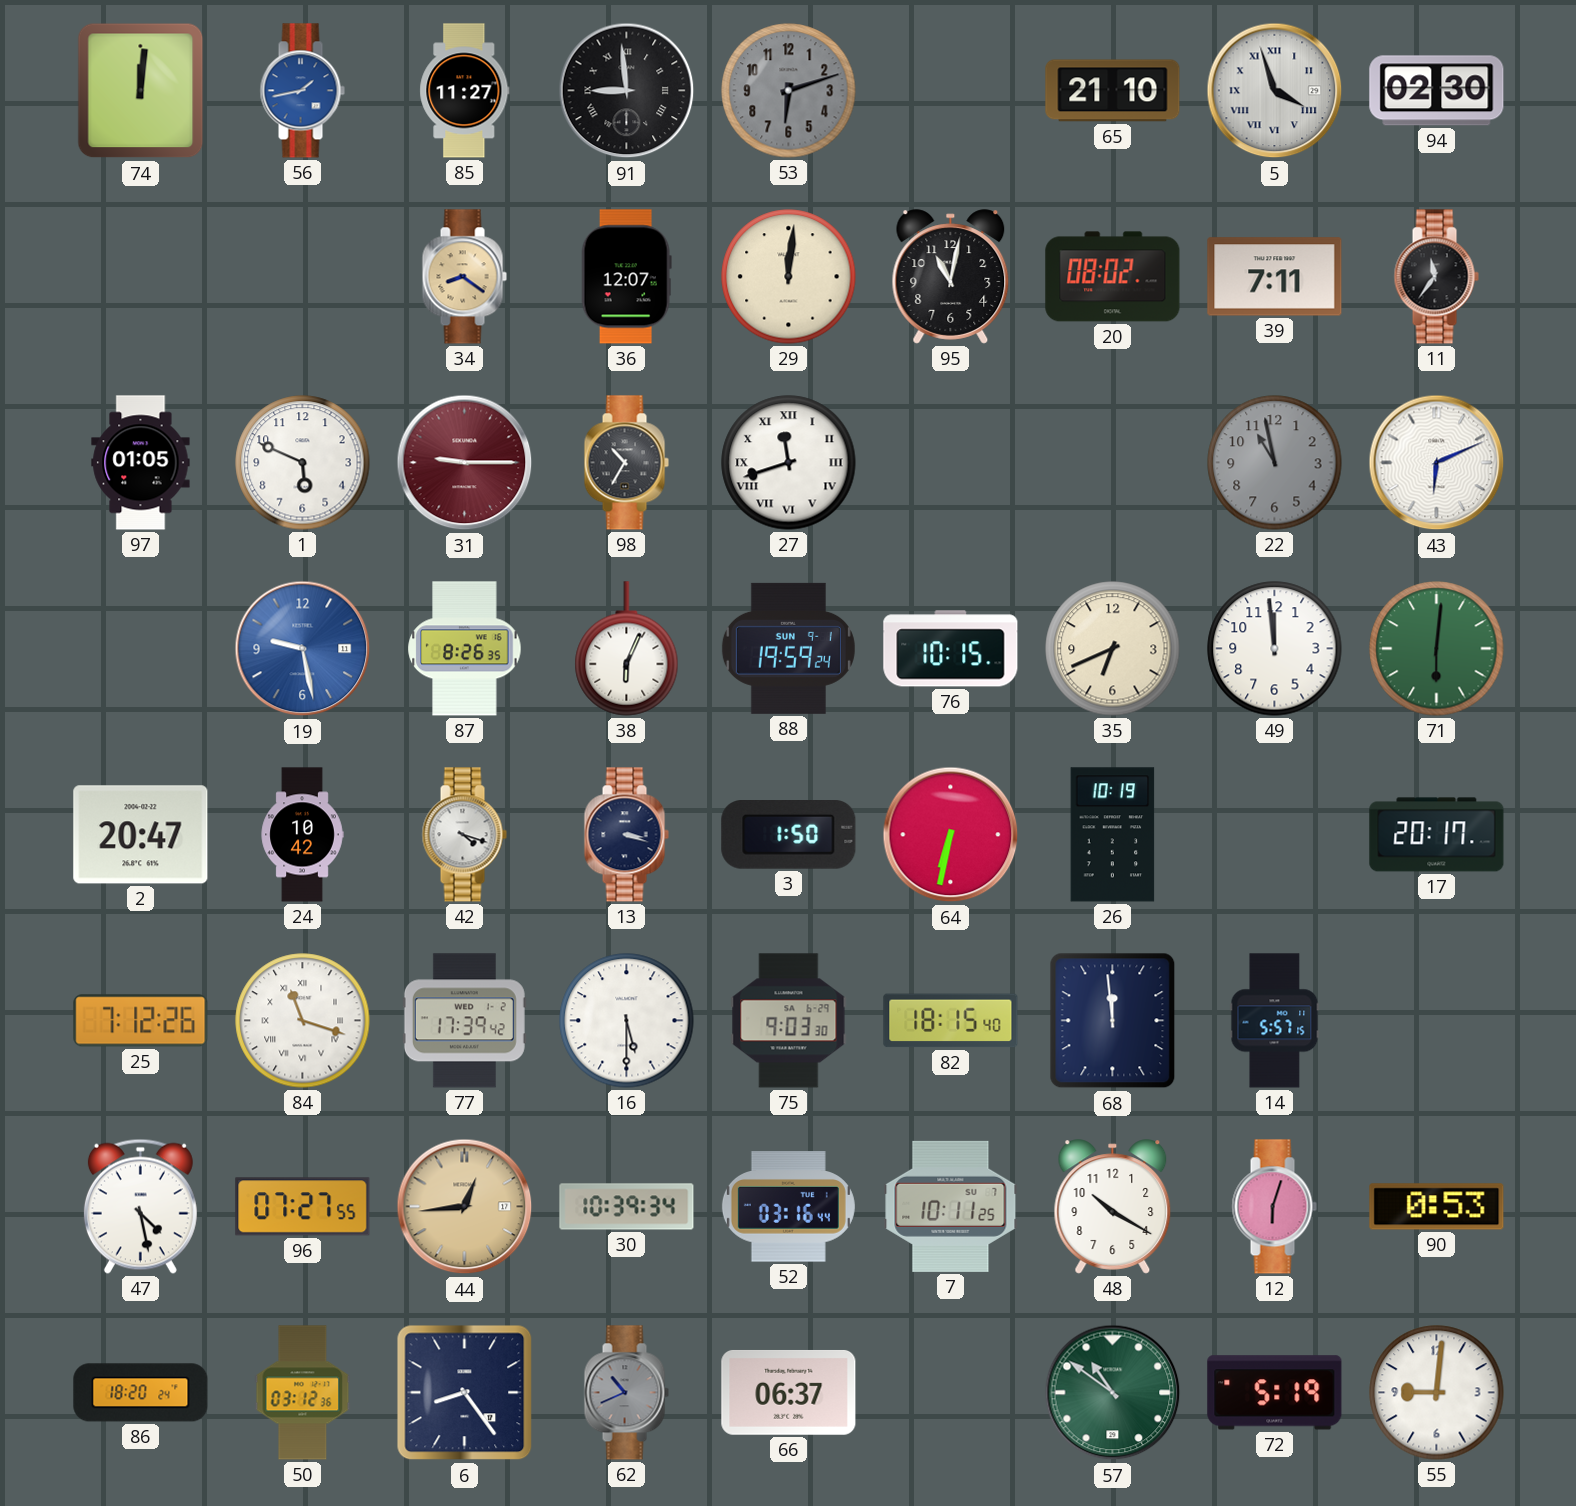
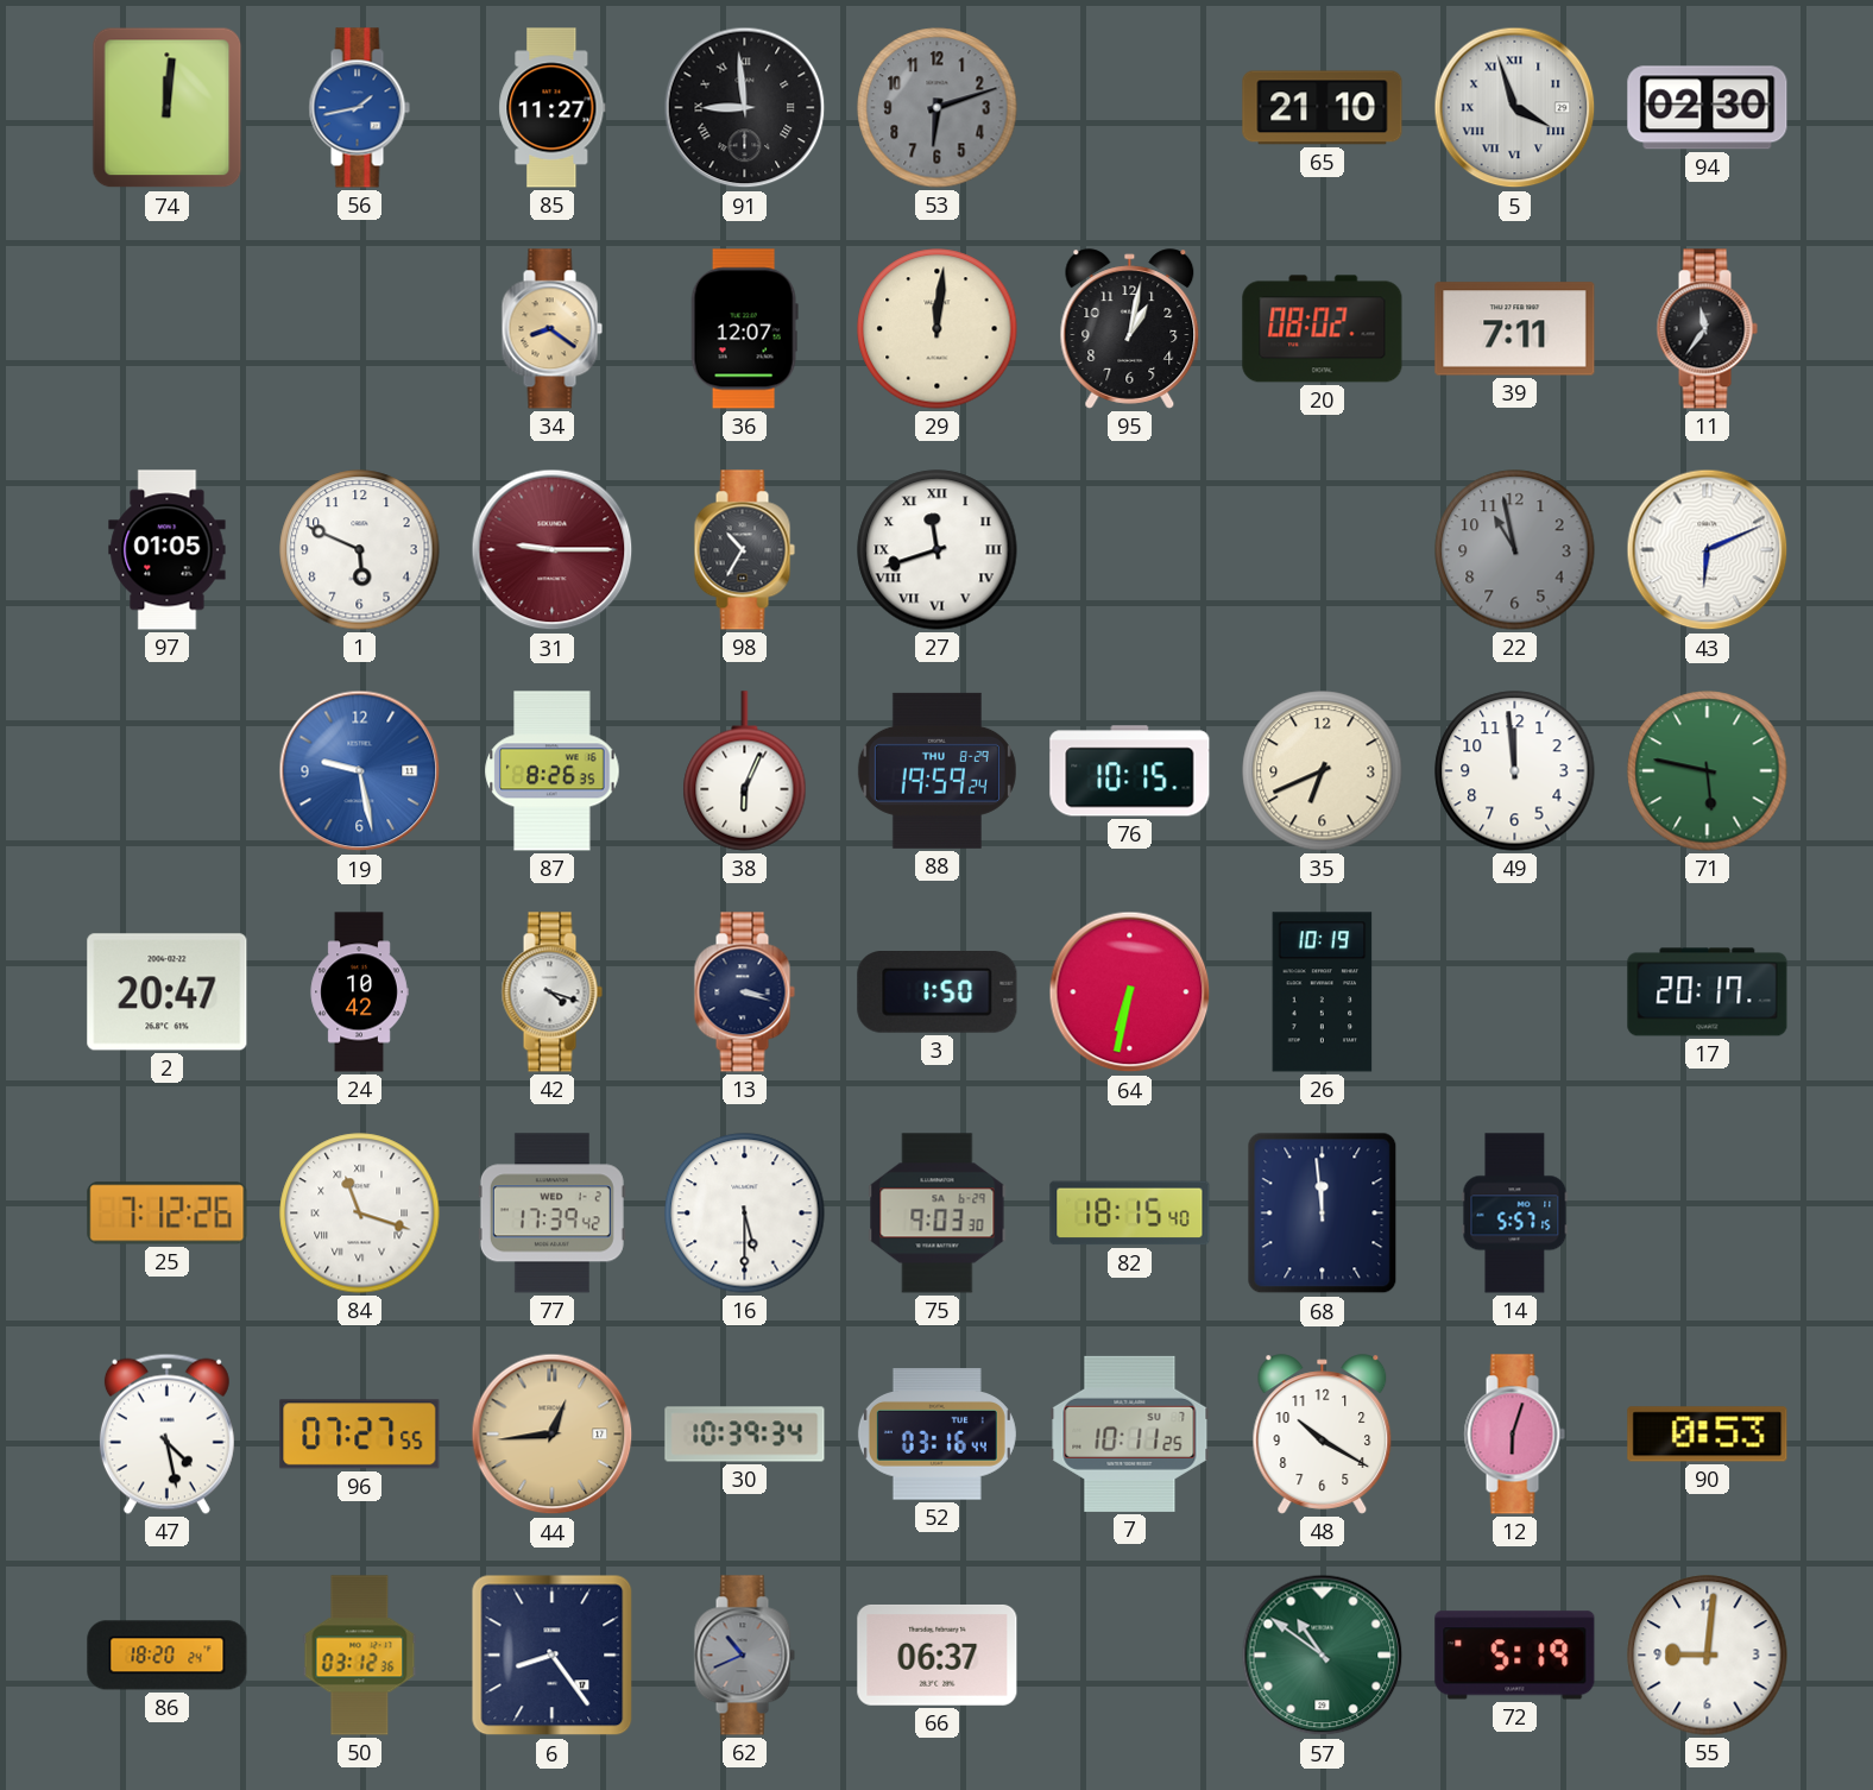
95: 11:02 -> 1:02 (1130, 329)
88 date: SUN 9-1 -> THU 8-29 (936, 770)
71: 6:01 -> 5:47 (1708, 771)
